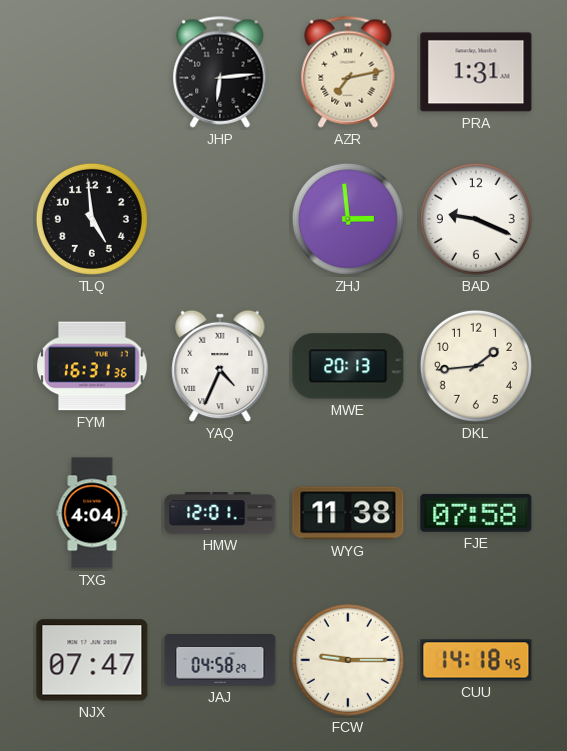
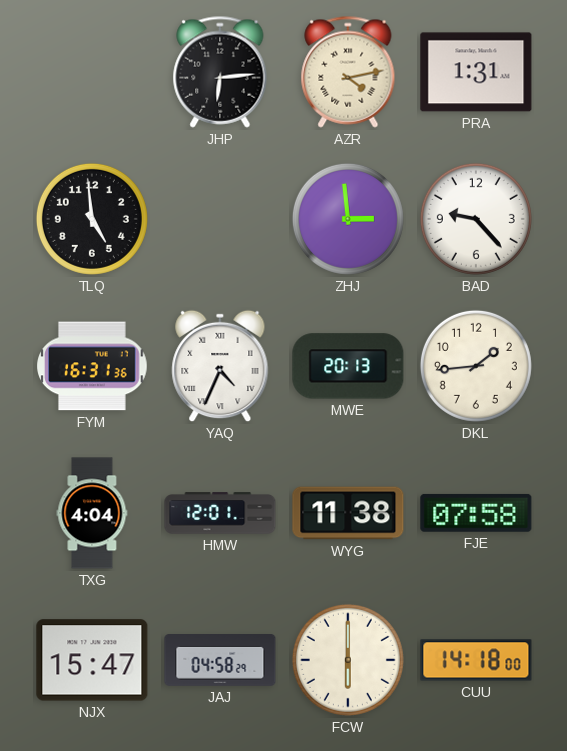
AZR: 7:13 -> 4:13 (348, 72)
BAD: 9:19 -> 9:23 (476, 219)
NJX: 07:47 -> 15:47 (92, 660)
FCW: 9:15 -> 6:00 (348, 660)
CUU: 14:18:45 -> 14:18:00 (476, 660)
